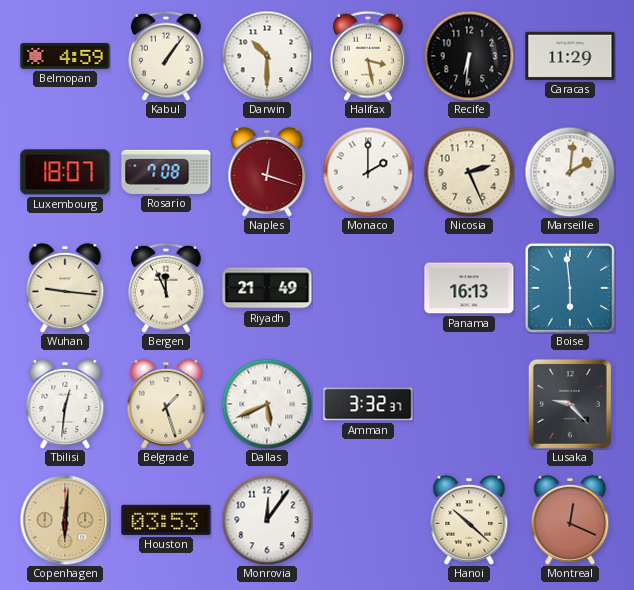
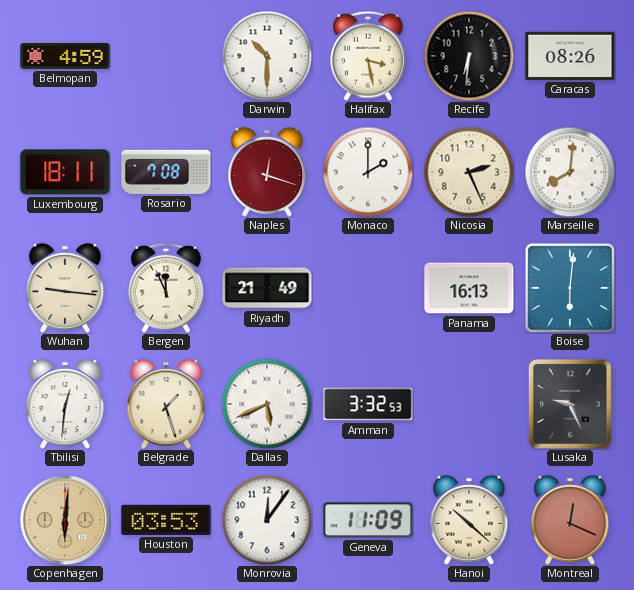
Kabul: 1:06 -> none (166, 56)
Caracas: 11:29 -> 08:26 (570, 56)
Luxembourg: 18:07 -> 18:11 (65, 172)
Marseille: 2:01 -> 8:01 (570, 172)
Boise: 5:59 -> 6:01 (570, 288)
Amman: 3:32:37 -> 3:32:53 (368, 404)
Lusaka: 9:23 -> 9:26 (570, 404)
Geneva: none -> 11:09 (368, 520)
